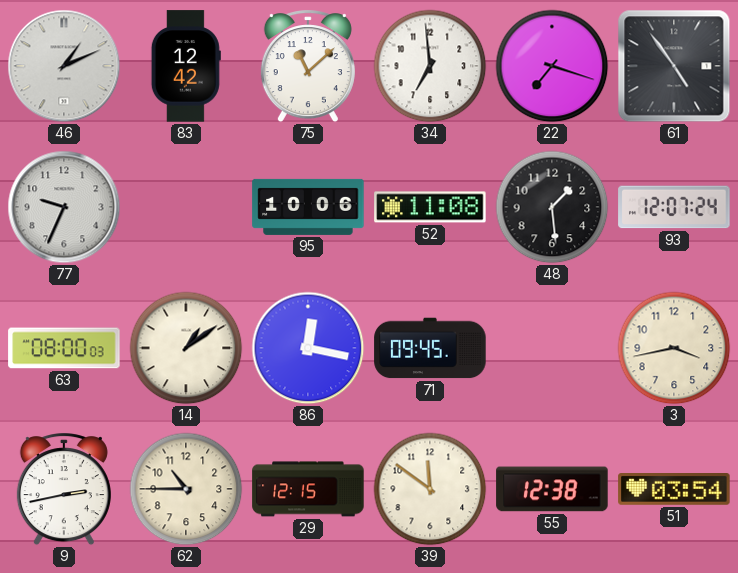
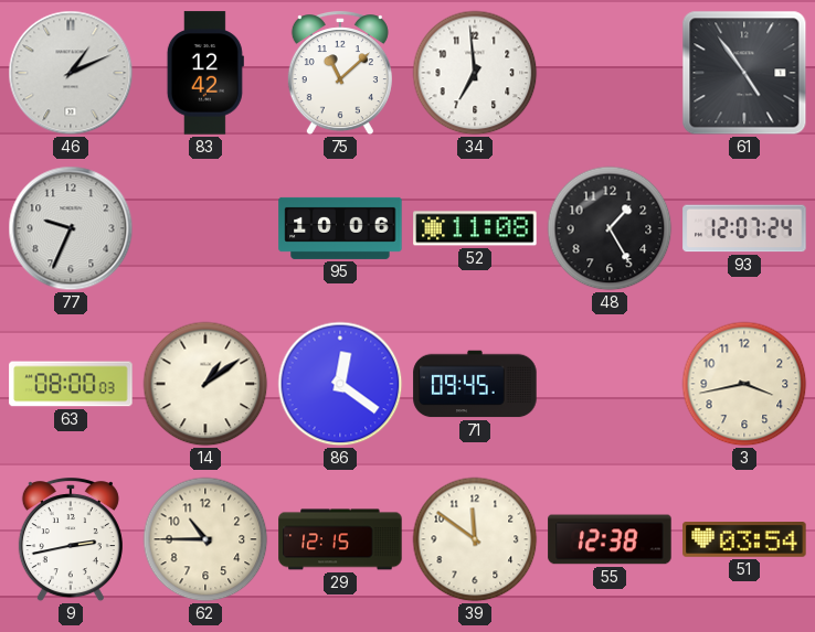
22: 7:18 -> none (552, 66)
48: 1:29 -> 1:25 (610, 228)
86: 12:17 -> 12:21 (340, 384)
